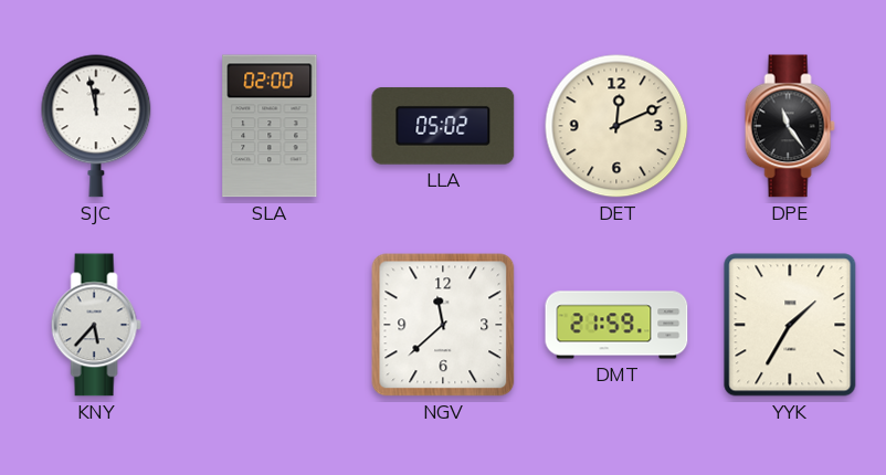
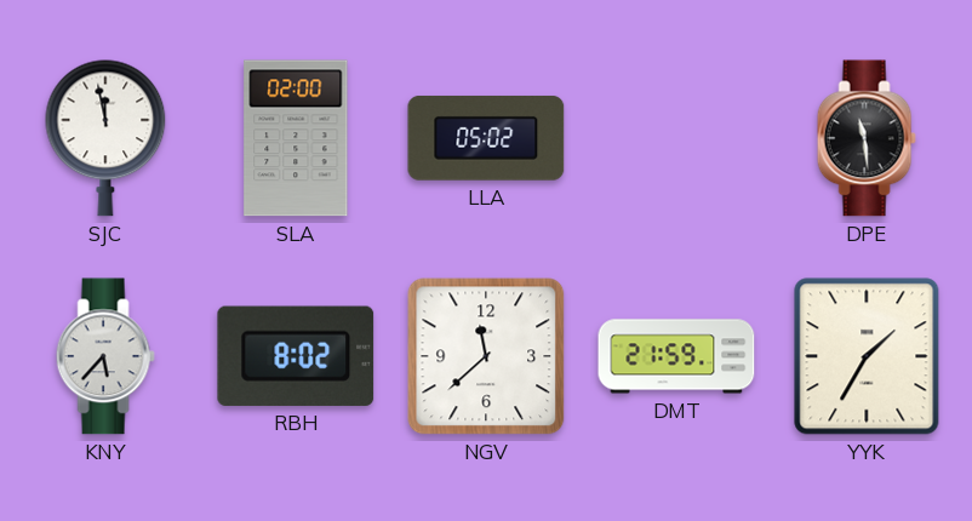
DET: 12:11 -> none (616, 126)
DPE: 11:24 -> 11:29 (867, 138)
RBH: none -> 8:02 (296, 356)
